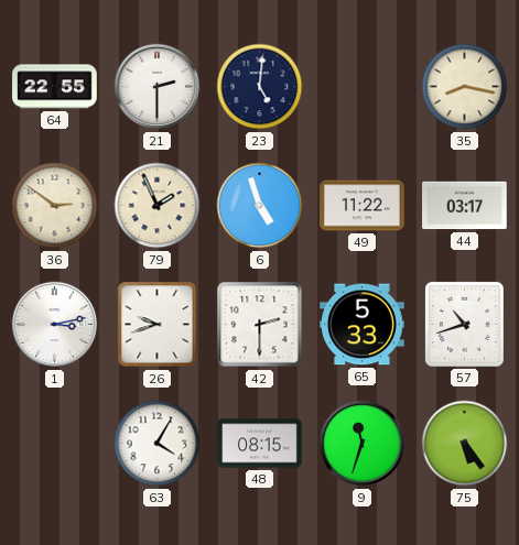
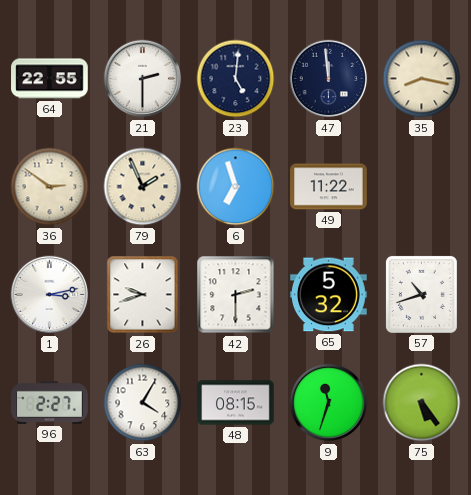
47: none -> 11:59 (329, 79)
6: 4:57 -> 6:57 (236, 187)
44: 03:17 -> none (465, 206)
65: 5:33 -> 5:32 (329, 295)
96: none -> 2:27 (50, 402)
